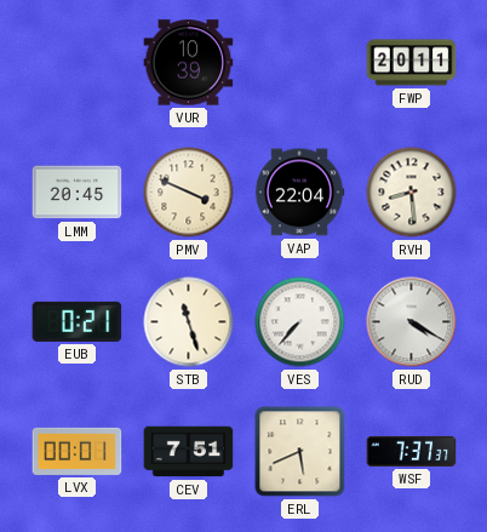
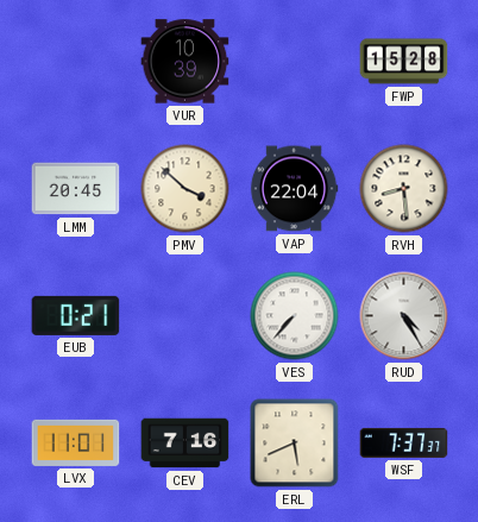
FWP: 20:11 -> 15:28 (404, 62)
PMV: 3:49 -> 3:52 (185, 189)
STB: 11:27 -> none (189, 322)
RUD: 4:20 -> 4:25 (404, 316)
LVX: 00:01 -> 11:01 (76, 442)
CEV: 7:51 -> 7:16 (185, 444)
